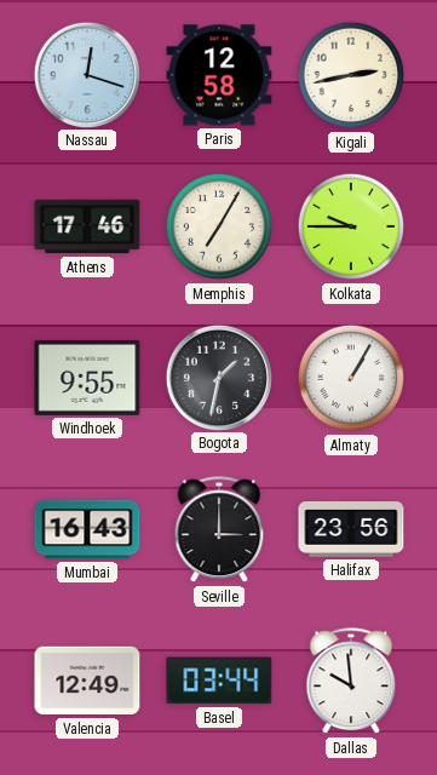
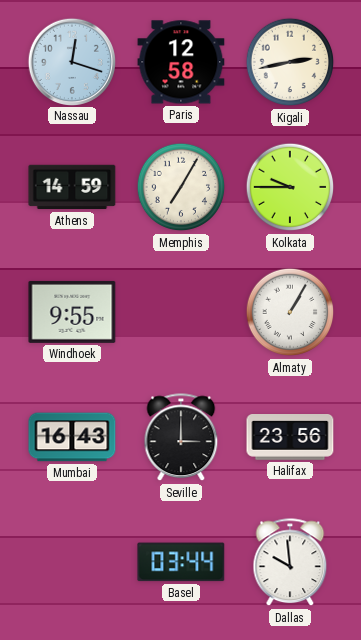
Athens: 17:46 -> 14:59 (72, 187)
Bogota: 1:32 -> none (218, 377)
Valencia: 12:49 -> none (87, 681)
